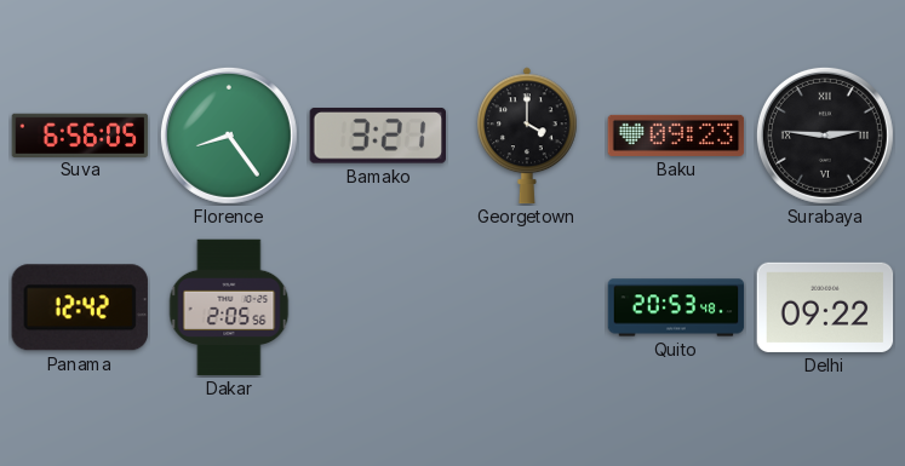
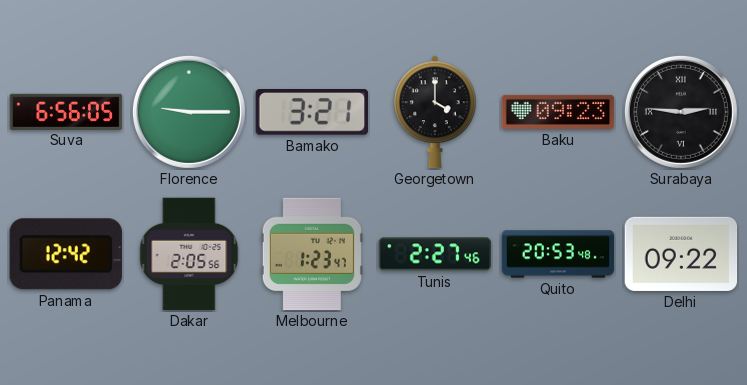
Florence: 8:24 -> 9:15 (189, 112)
Melbourne: none -> 1:23 (312, 254)
Tunis: none -> 2:27 (435, 254)
